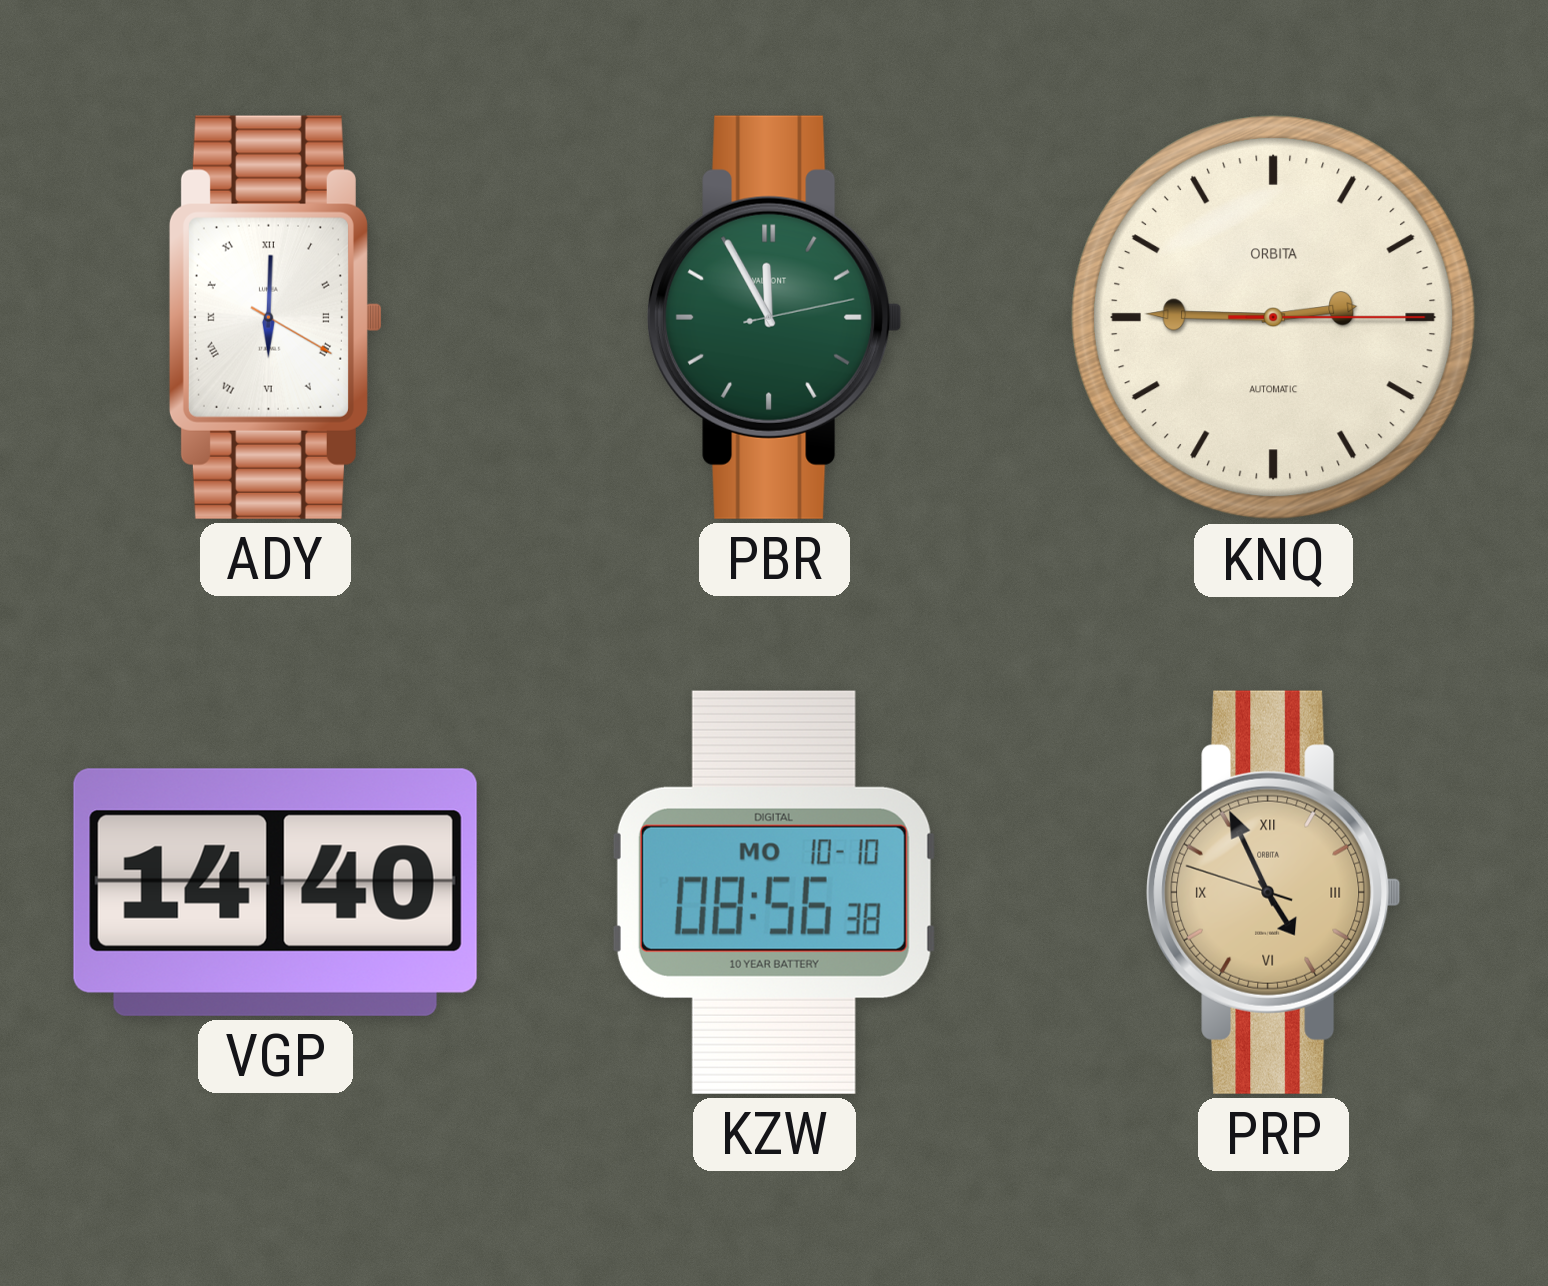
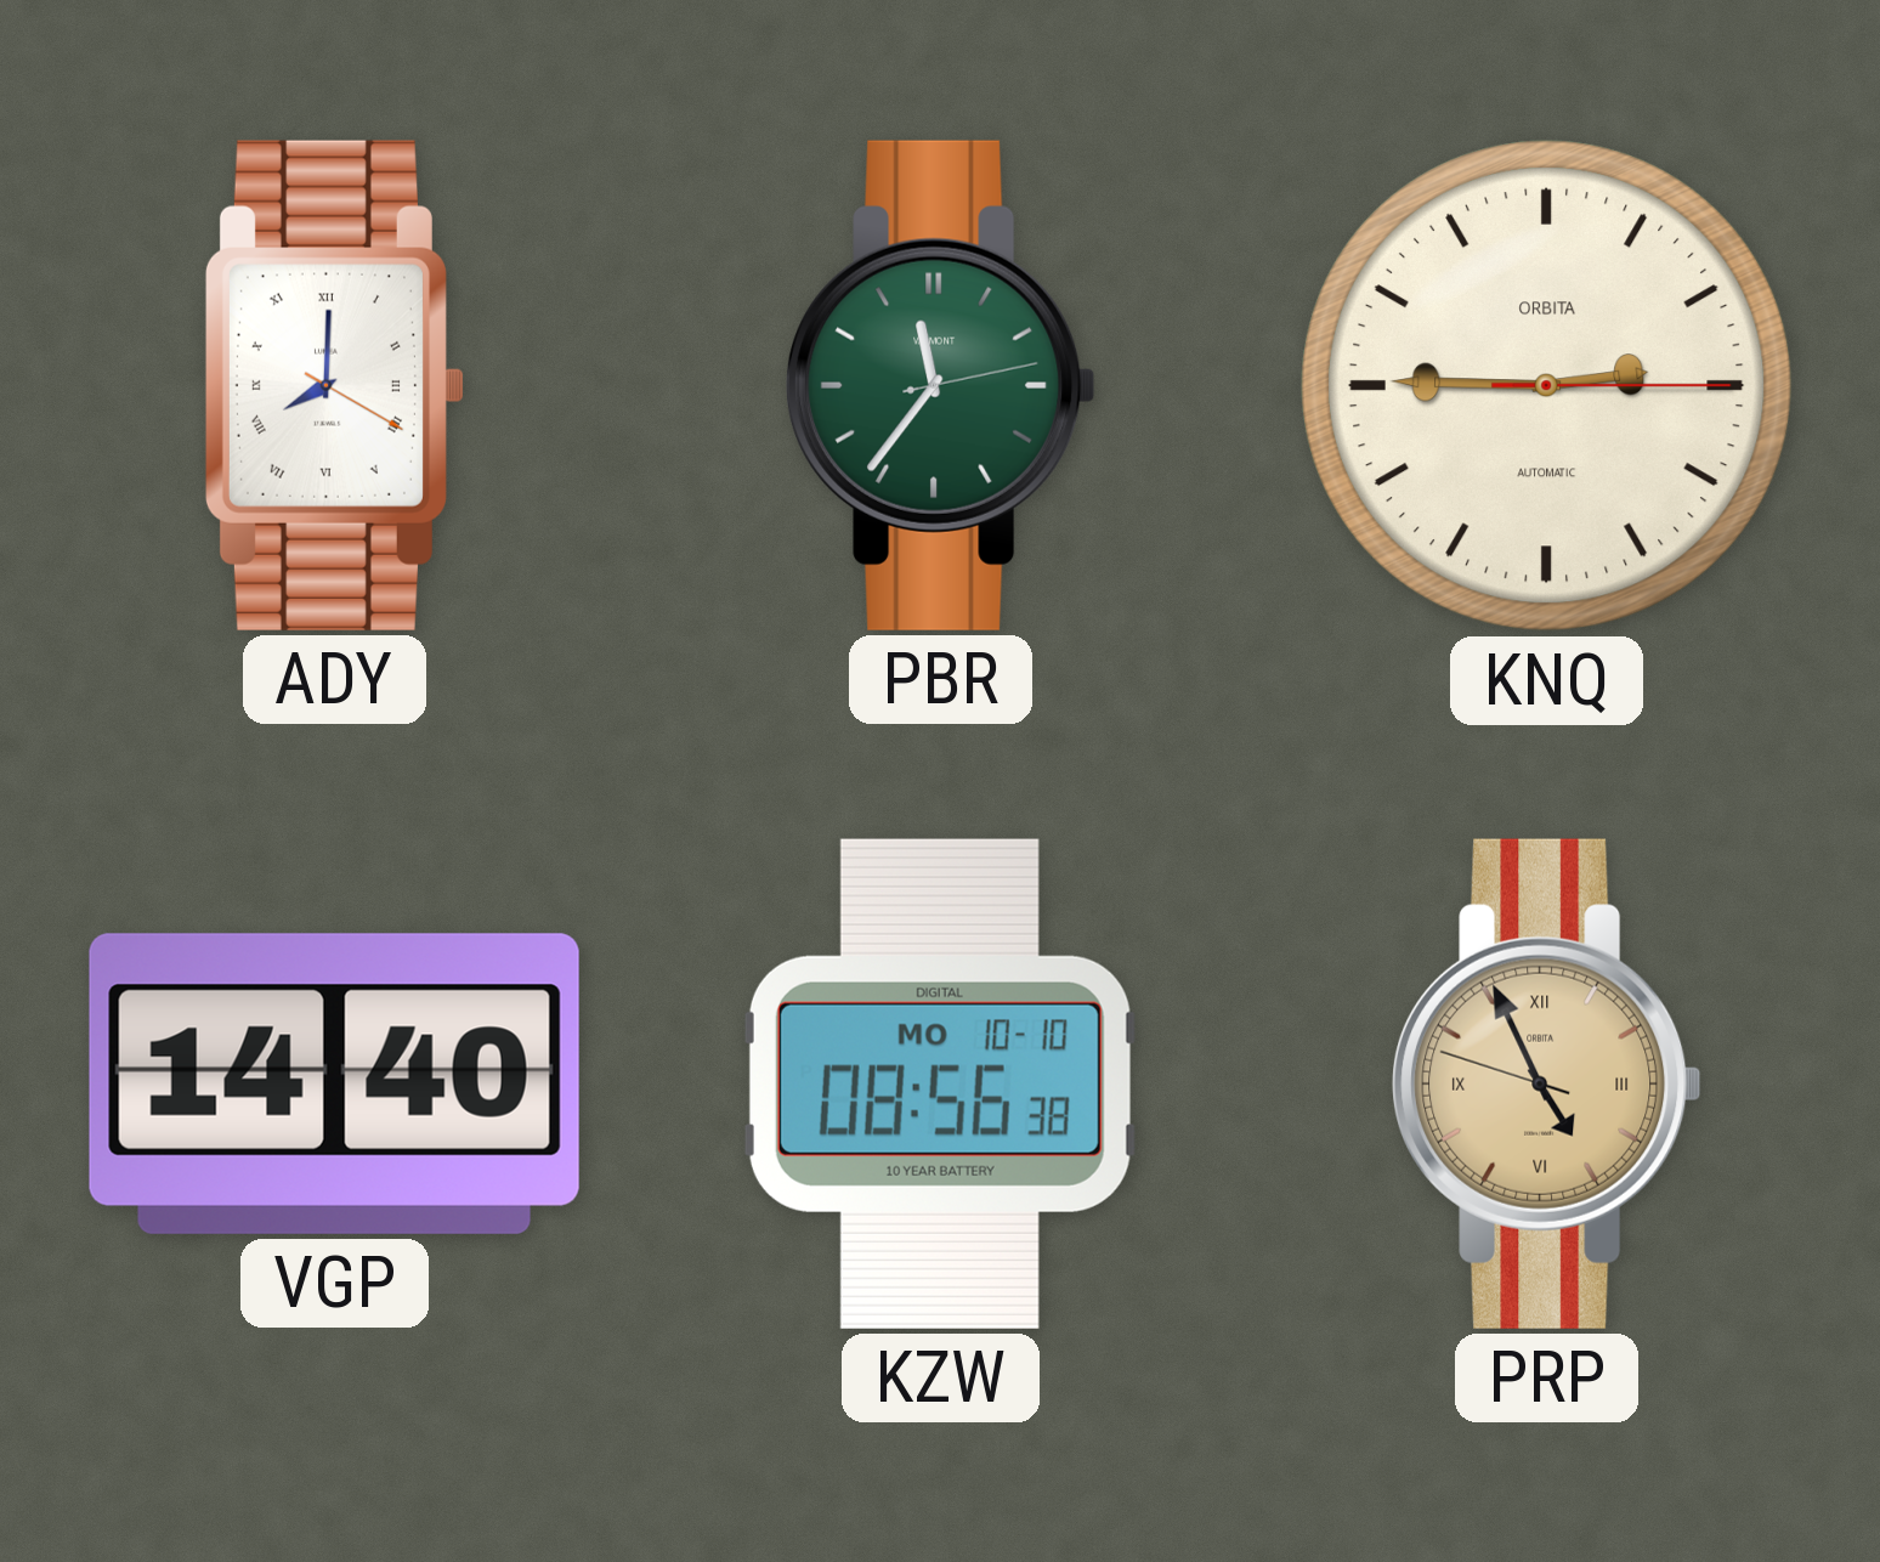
ADY: 6:00 -> 8:00 (334, 385)
PBR: 11:55 -> 11:36 (941, 385)
